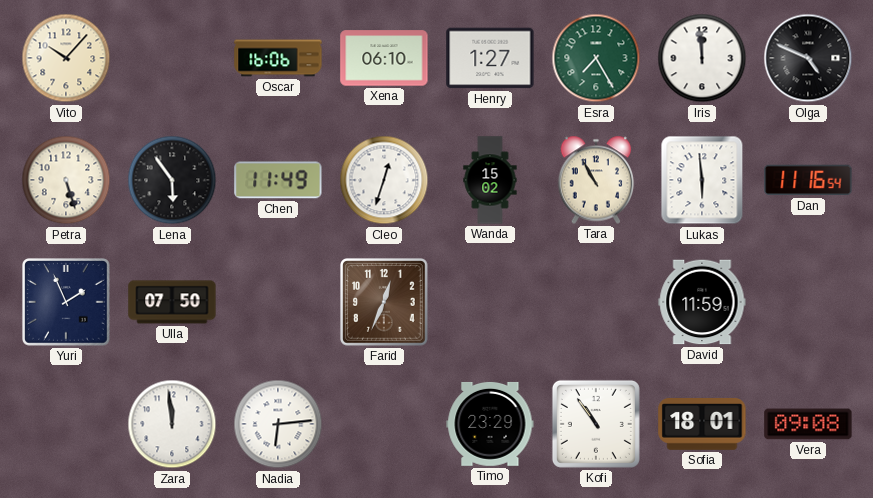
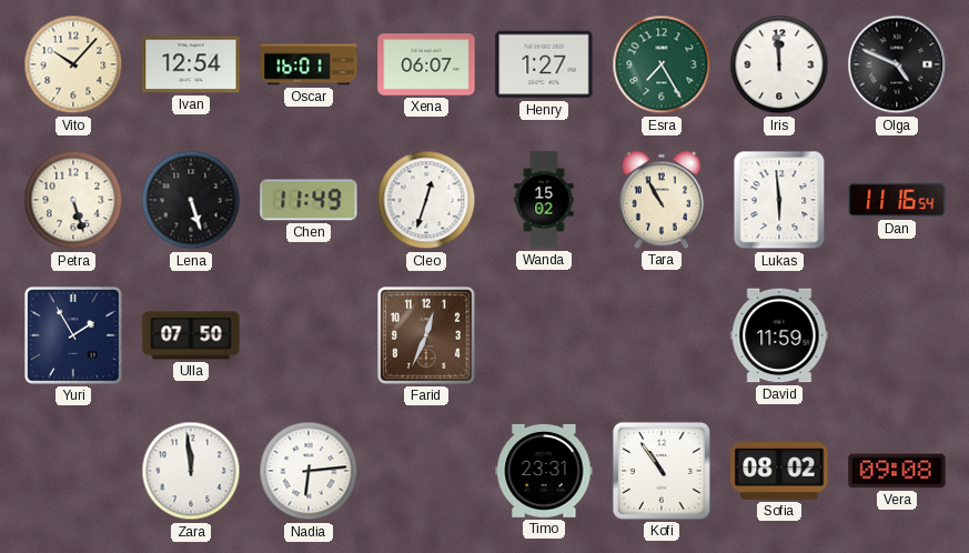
Ivan: none -> 12:54 (191, 64)
Oscar: 16:06 -> 16:01 (309, 64)
Xena: 06:10 -> 06:07 (426, 64)
Lena: 5:54 -> 5:27 (191, 200)
Yuri: 1:56 -> 1:55 (74, 336)
Timo: 23:29 -> 23:31 (544, 471)
Sofia: 18:01 -> 08:02 (779, 472)
